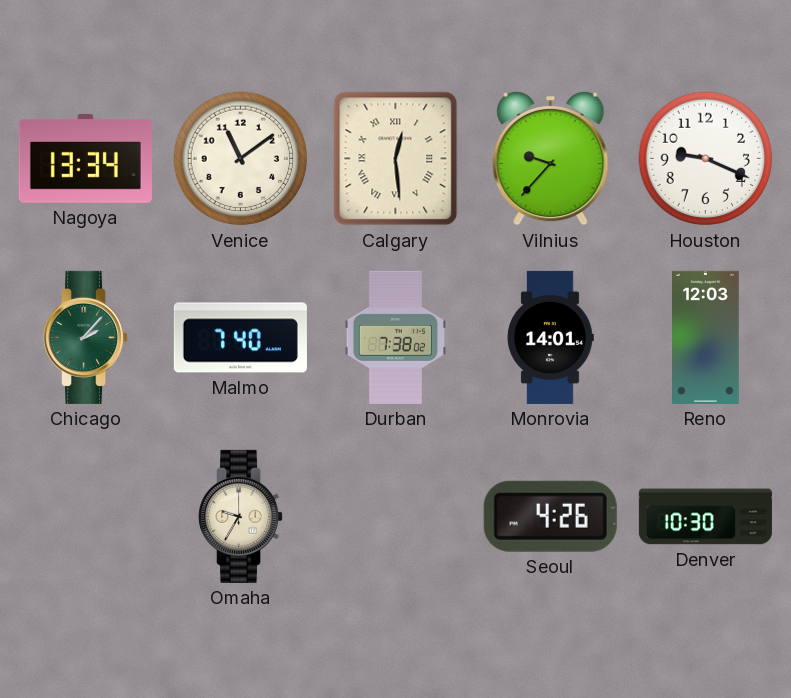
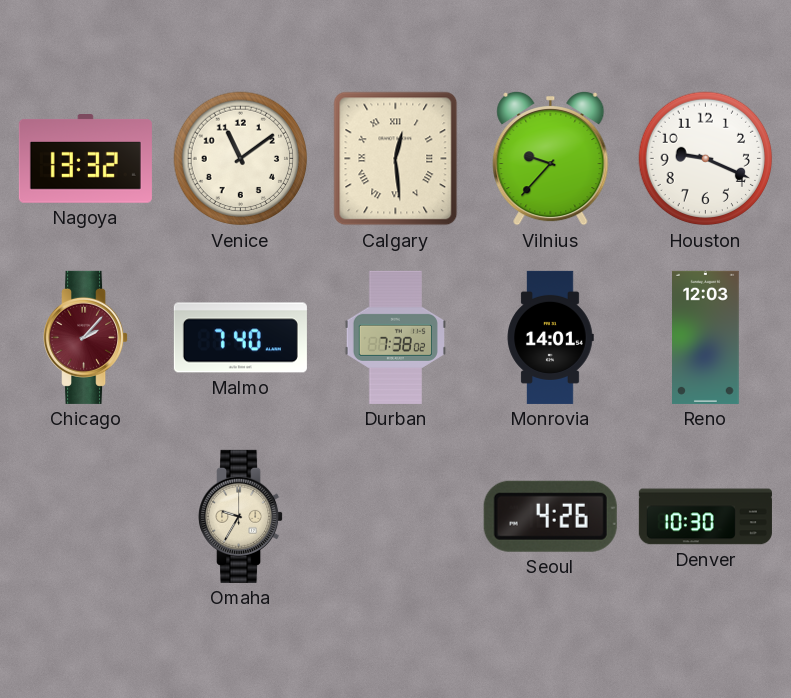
Nagoya: 13:34 -> 13:32 (85, 159)
Chicago dial: green -> burgundy (86, 337)
